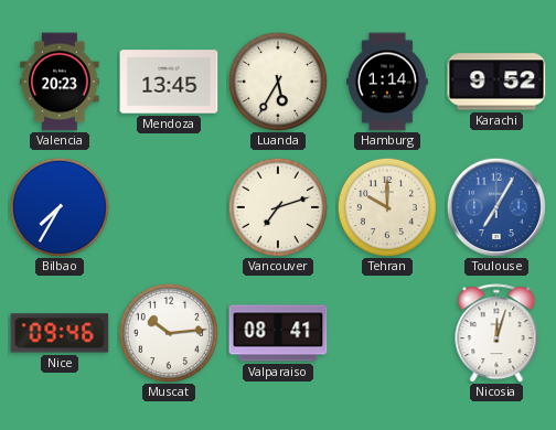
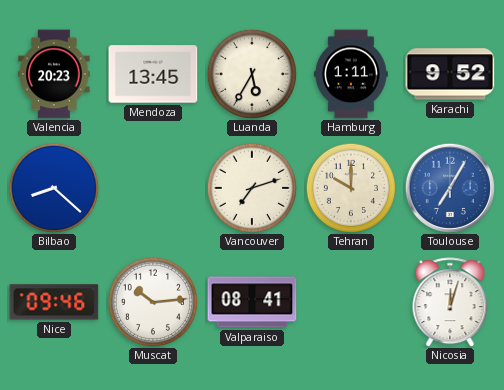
Hamburg: 1:14 -> 1:11 (351, 74)
Bilbao: 7:35 -> 8:22 (54, 188)
